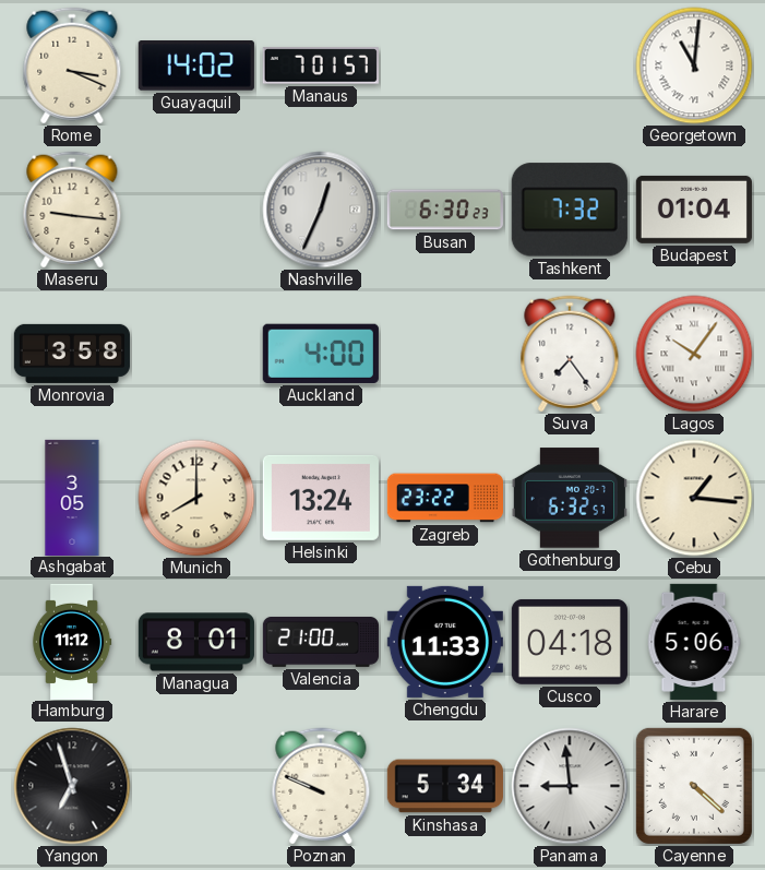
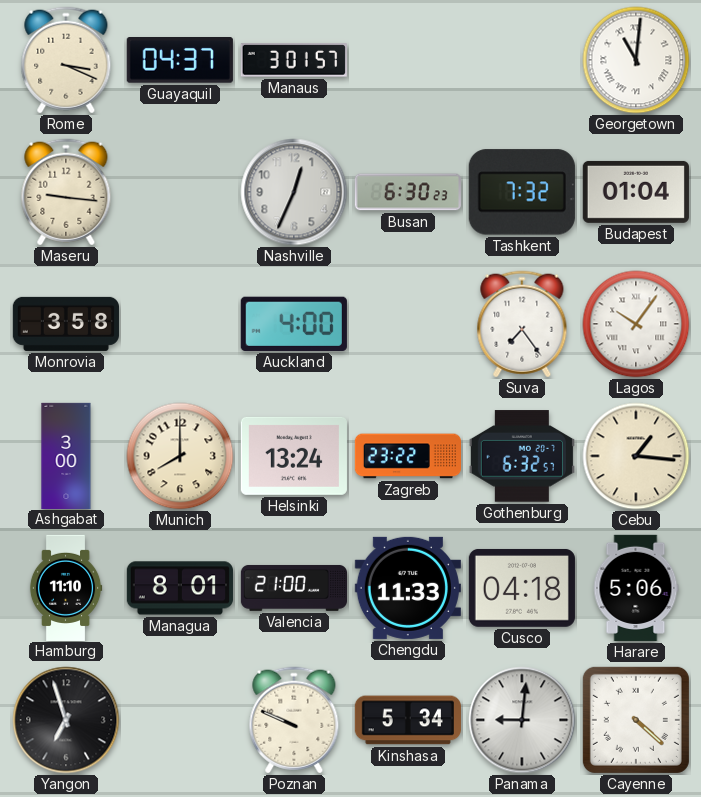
Guayaquil: 14:02 -> 04:37 (180, 61)
Manaus: 7:01 -> 3:01 (294, 60)
Ashgabat: 3:05 -> 3:00 (66, 455)
Hamburg: 11:12 -> 11:10 (66, 587)
Panama: 8:59 -> 9:01 (522, 720)
